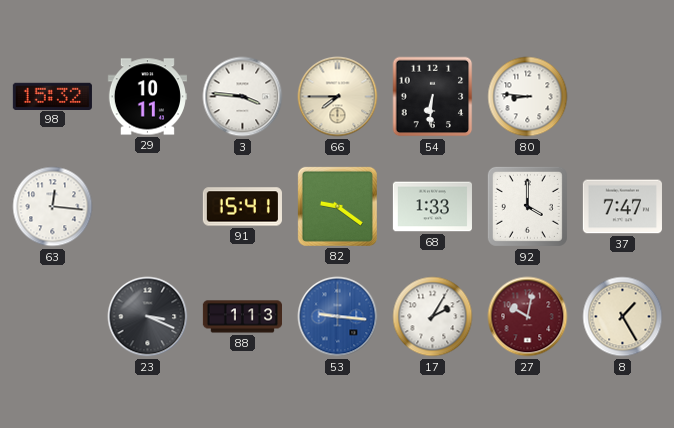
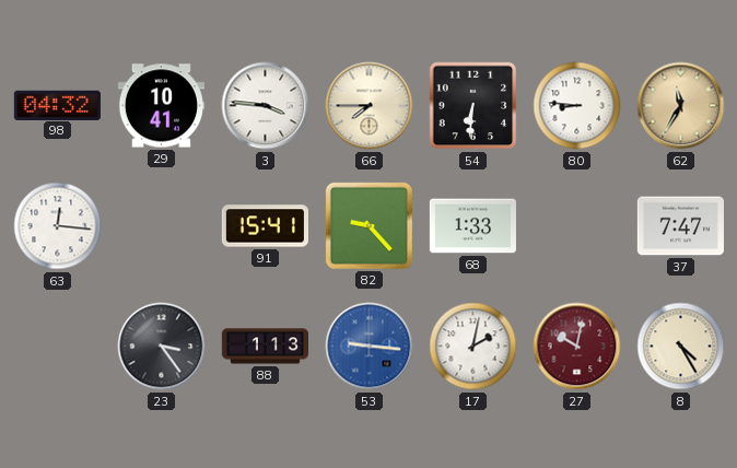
98: 15:32 -> 04:32 (57, 105)
29: 10:11 -> 10:41 (161, 106)
62: none -> 11:35 (681, 106)
82: 9:21 -> 9:23 (368, 225)
92: 4:00 -> none (527, 206)
23: 3:19 -> 3:24 (162, 347)
17: 2:05 -> 2:02 (473, 347)
8: 1:25 -> 4:25 (681, 347)
